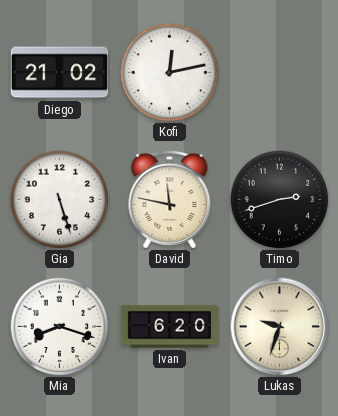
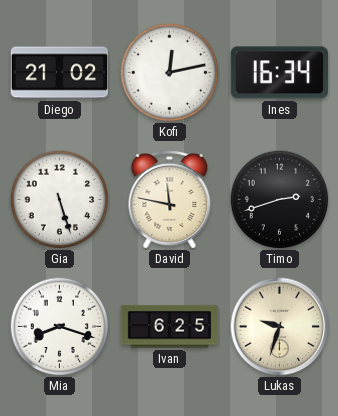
Ines: none -> 16:34 (279, 73)
Ivan: 6:20 -> 6:25 (170, 327)
